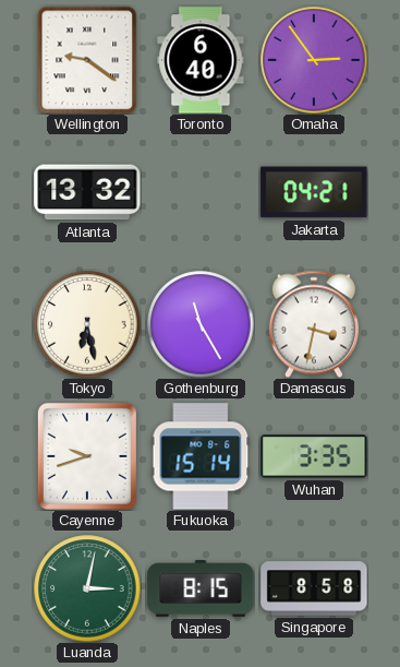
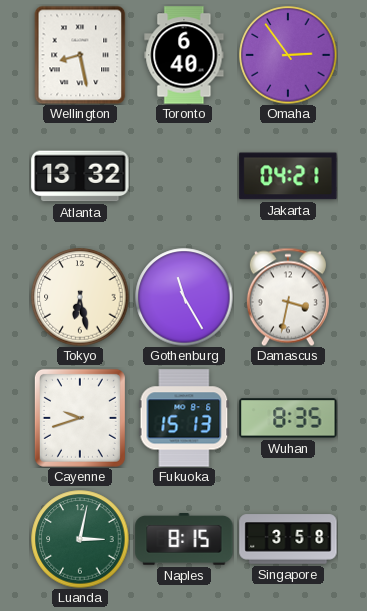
Wellington: 9:21 -> 8:28 (80, 55)
Fukuoka: 15:14 -> 15:13 (184, 418)
Wuhan: 3:35 -> 8:35 (288, 418)
Singapore: 8:58 -> 3:58 (288, 539)
